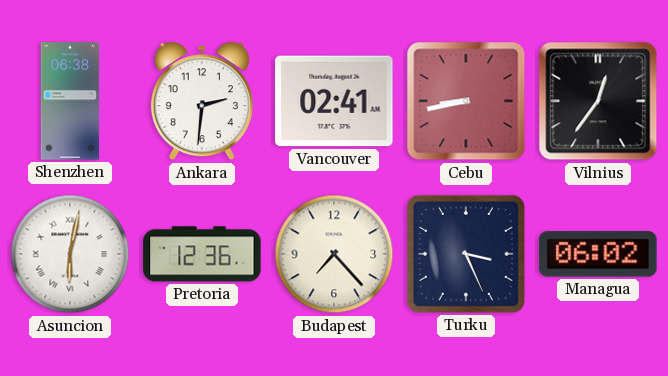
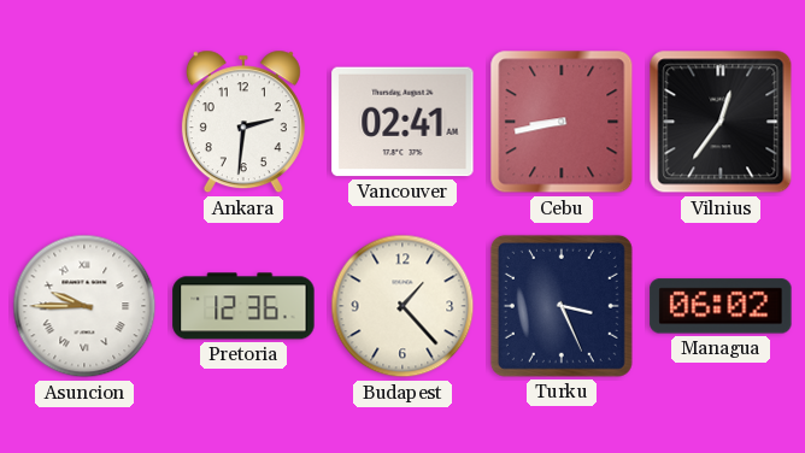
Shenzhen: 06:38 -> none (70, 101)
Asuncion: 6:02 -> 9:45 (84, 306)
Budapest: 7:23 -> 1:23 (402, 306)
